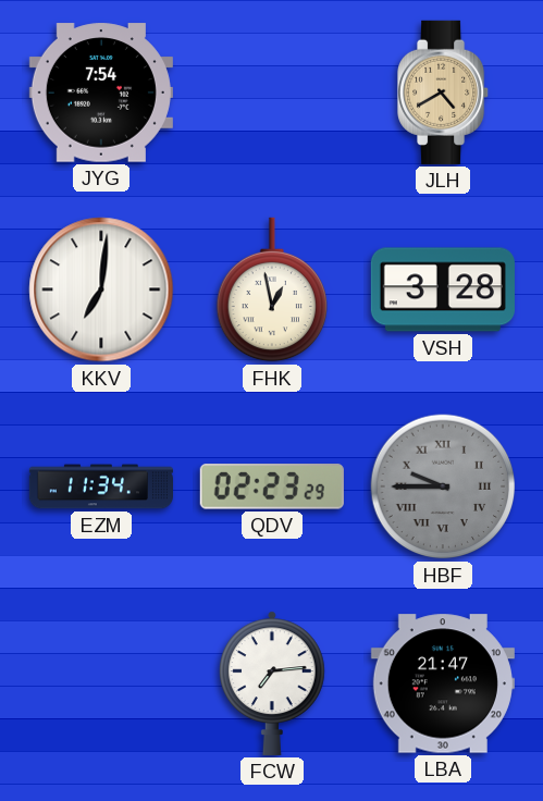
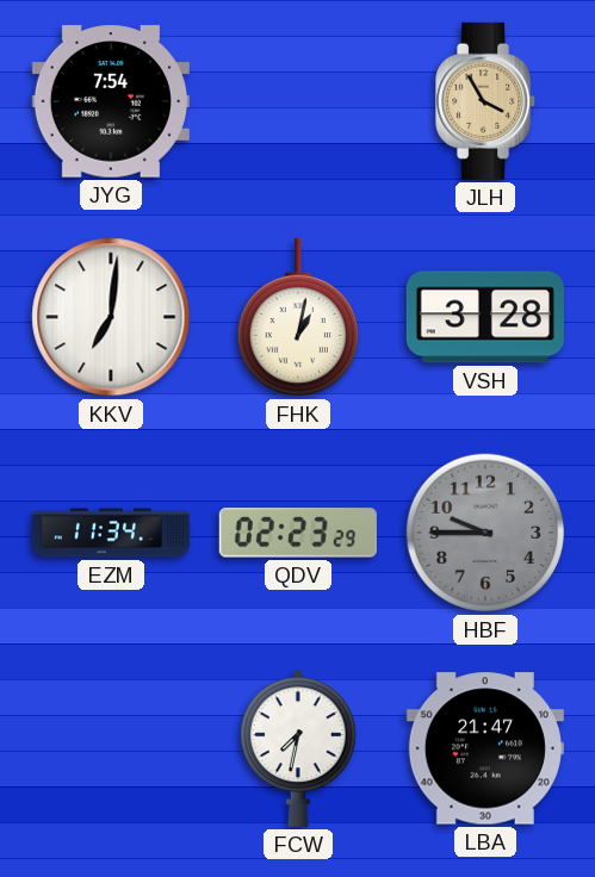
JLH: 4:40 -> 3:55 (486, 101)
FHK: 12:58 -> 1:02 (297, 317)
HBF numerals: Roman -> Arabic (485, 533)
FCW: 7:14 -> 7:32 (298, 748)
